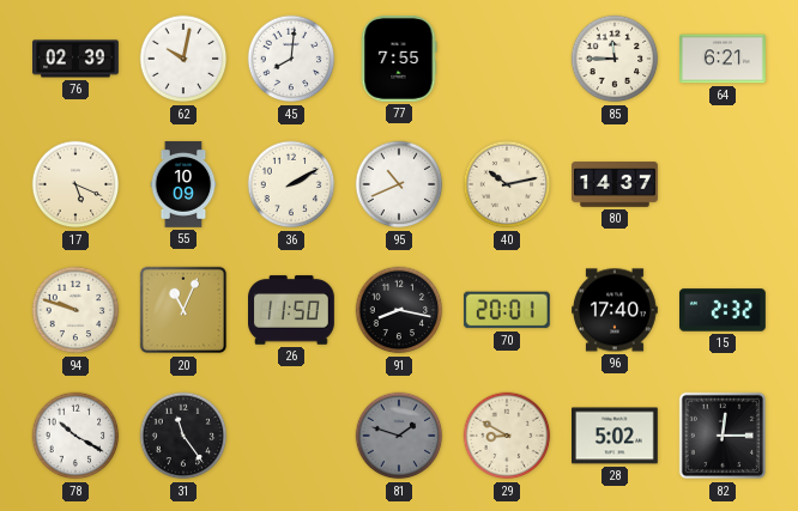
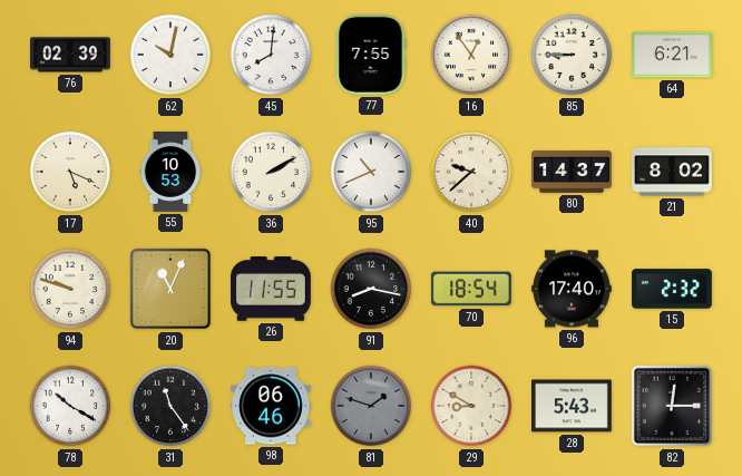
16: none -> 12:54 (471, 55)
85: 11:45 -> 8:45 (572, 55)
55: 10:09 -> 10:53 (170, 172)
40: 10:13 -> 9:38 (471, 172)
21: none -> 8:02 (673, 172)
26: 11:50 -> 11:55 (272, 289)
70: 20:01 -> 18:54 (471, 289)
98: none -> 06:46 (272, 406)
28: 5:02 -> 5:43 (573, 406)
